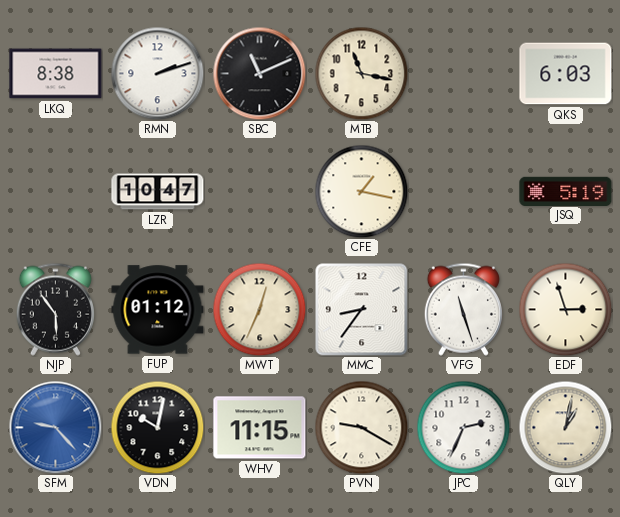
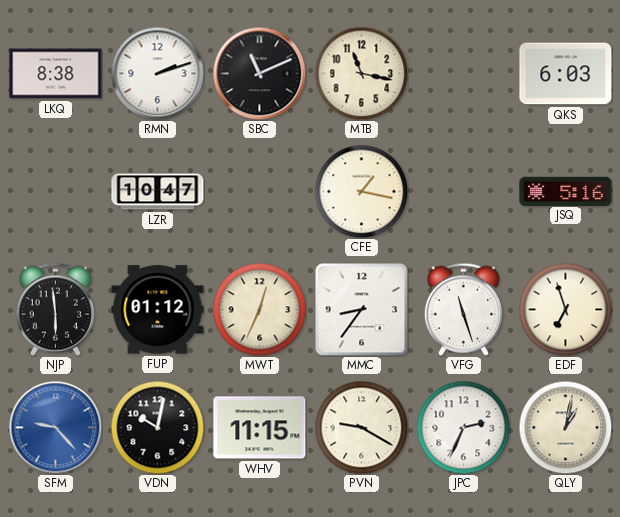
JSQ: 5:19 -> 5:16 (566, 191)
NJP: 5:54 -> 5:59 (55, 309)
EDF: 2:57 -> 6:57 (565, 309)
